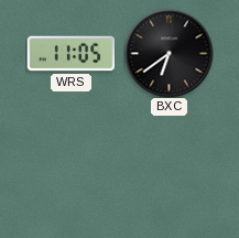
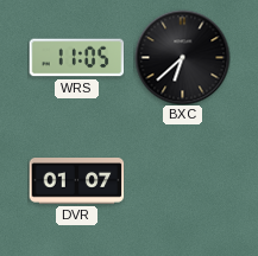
BXC: 6:39 -> 6:38 (182, 57)
DVR: none -> 01:07 (76, 181)
